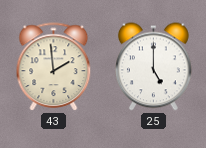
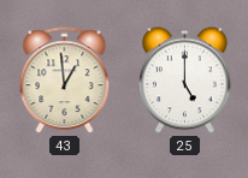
43: 1:59 -> 12:59 (65, 81)
